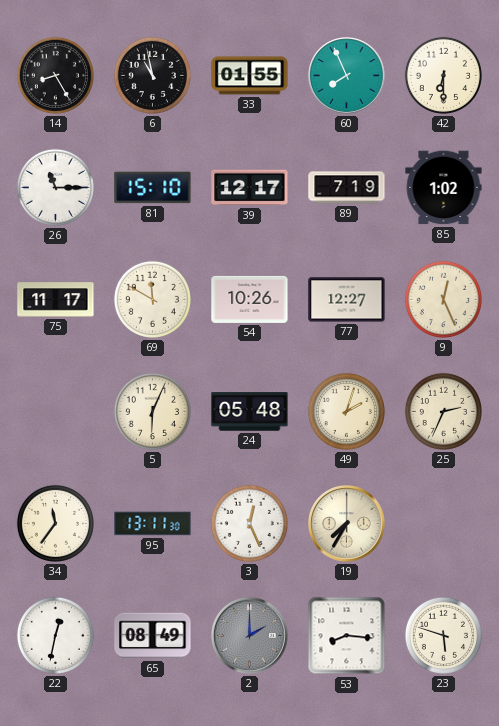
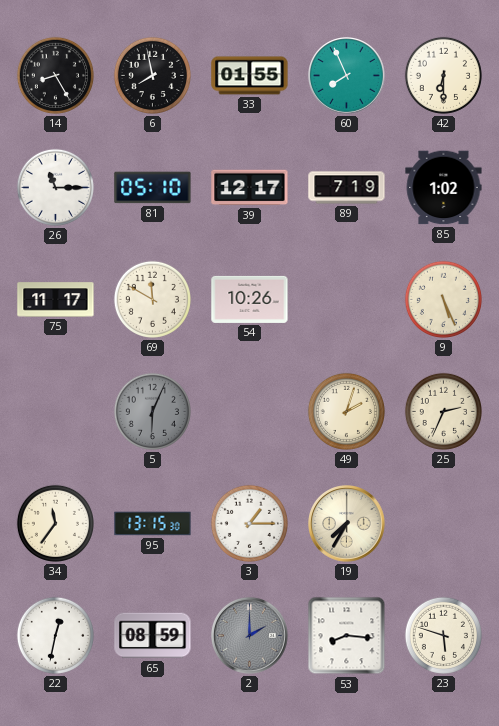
6: 10:58 -> 7:58 (152, 75)
81: 15:10 -> 05:10 (153, 188)
77: 12:27 -> none (347, 300)
9: 12:26 -> 5:26 (443, 299)
5 dial: cream -> grey (152, 411)
24: 05:48 -> none (250, 412)
95: 13:11 -> 13:15 (153, 524)
3: 12:26 -> 1:15 (249, 523)
65: 08:49 -> 08:59 (153, 636)
